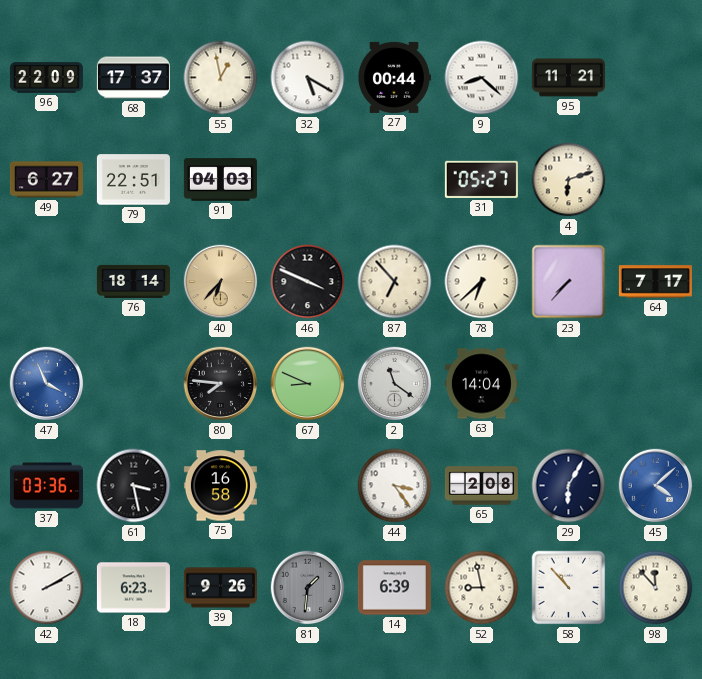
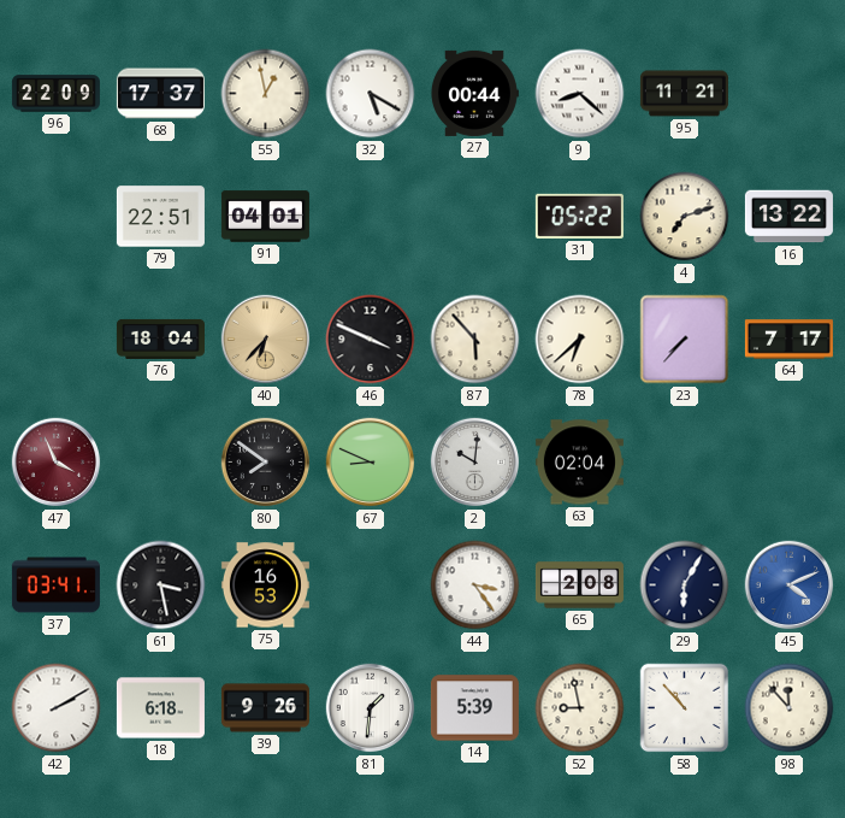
49: 6:27 -> none (46, 180)
91: 04:03 -> 04:01 (265, 217)
31: 05:27 -> 05:22 (579, 216)
4: 6:12 -> 7:12 (685, 217)
16: none -> 13:22 (788, 217)
76: 18:14 -> 18:04 (160, 339)
87: 6:53 -> 5:53 (475, 340)
47 dial: blue -> burgundy (57, 463)
80: 7:46 -> 7:51 (266, 463)
2: 11:21 -> 10:01 (475, 463)
63: 14:04 -> 02:04 (579, 463)
37: 03:36 -> 03:41 (55, 585)
75: 16:58 -> 16:53 (265, 585)
45: 4:08 -> 4:11 (790, 585)
18: 6:23 -> 6:18 (160, 708)
81 dial: grey -> white (371, 708)
14: 6:39 -> 5:39 (474, 708)
